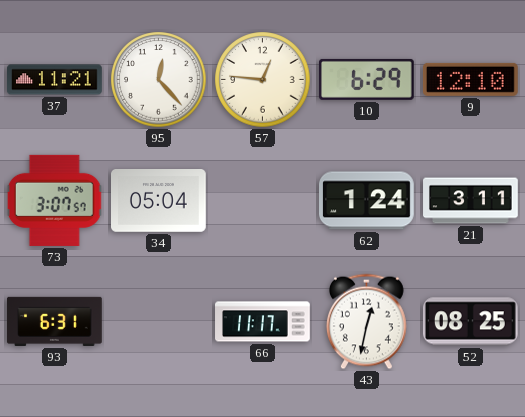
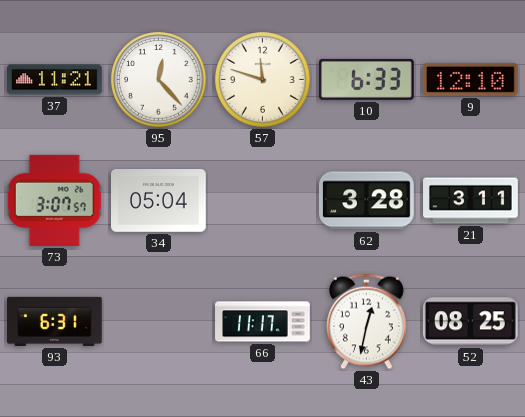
57: 12:46 -> 11:48 (263, 80)
10: 6:29 -> 6:33 (367, 79)
62: 1:24 -> 3:28 (367, 201)
